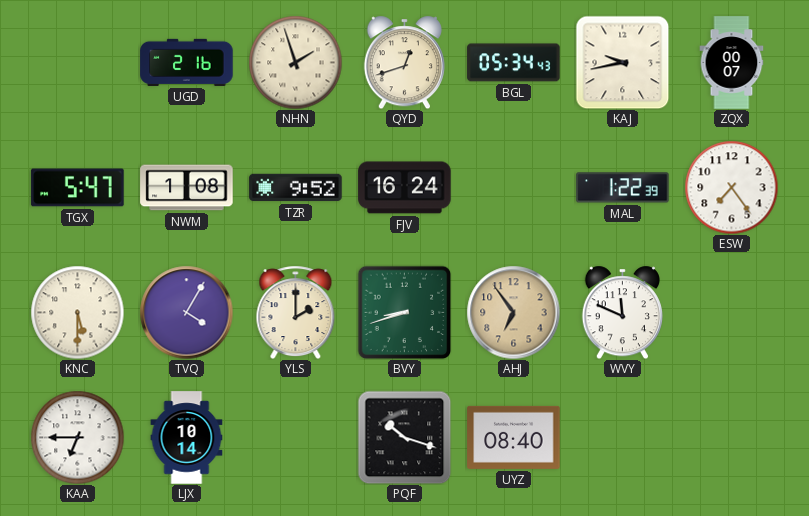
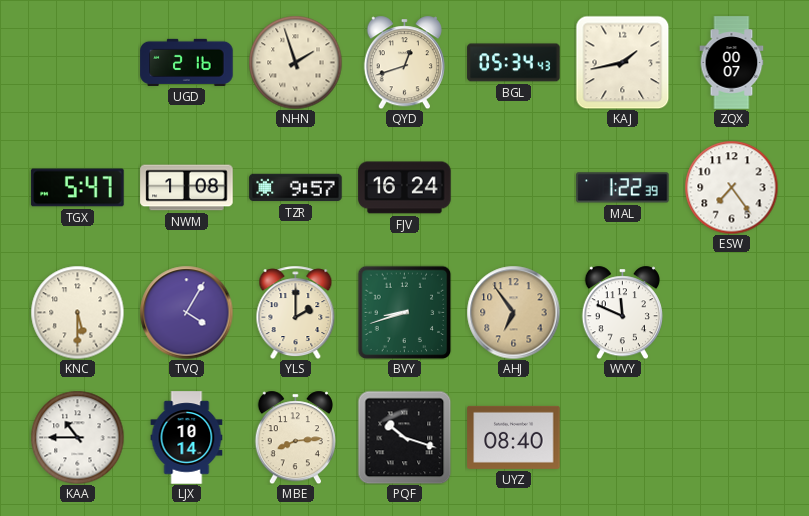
KAJ: 9:43 -> 1:43 (622, 62)
TZR: 9:52 -> 9:57 (296, 188)
KAA: 6:45 -> 10:45 (77, 437)
MBE: none -> 8:14 (295, 437)
